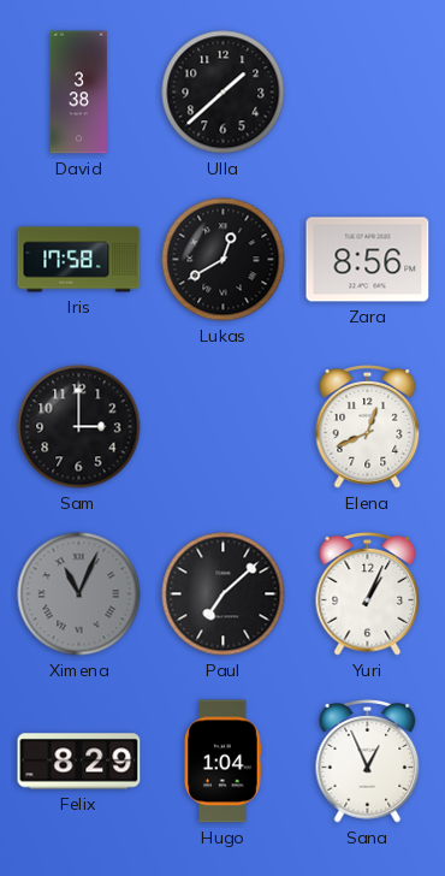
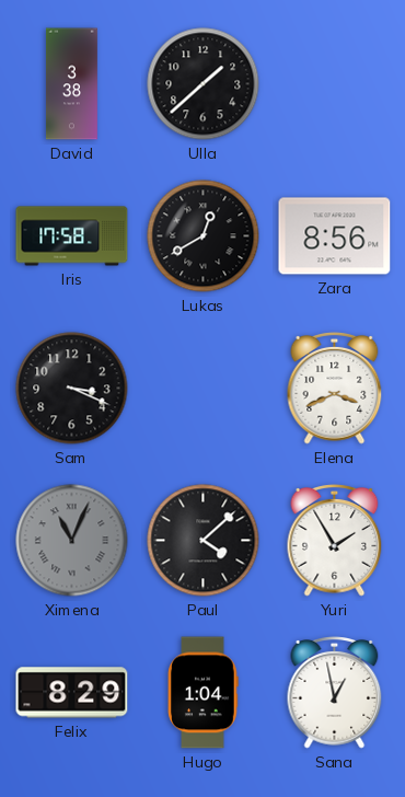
Sam: 3:00 -> 3:19 (72, 389)
Elena: 12:41 -> 3:41 (335, 389)
Paul: 7:08 -> 4:08 (204, 541)
Yuri: 1:04 -> 1:55 (335, 541)
Sana: 12:56 -> 12:58 (335, 693)
